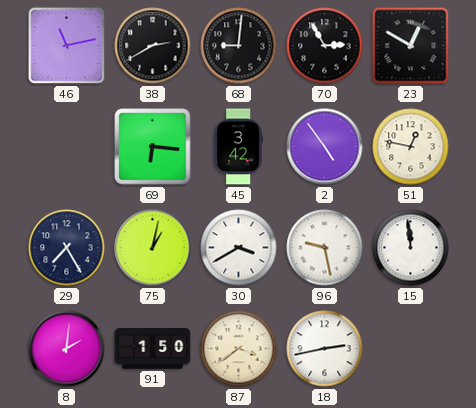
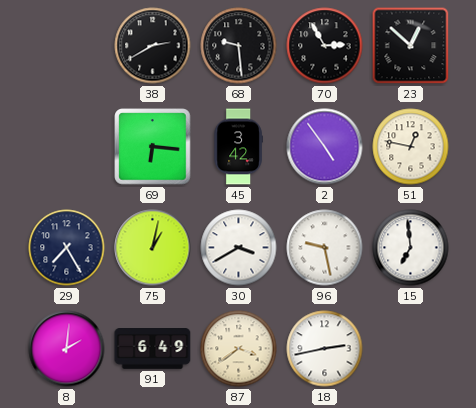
46: 11:13 -> none (67, 46)
68: 9:01 -> 9:29 (239, 46)
23: 12:50 -> 12:52 (411, 46)
15: 11:59 -> 6:59 (411, 248)
91: 1:50 -> 6:49 (153, 349)
